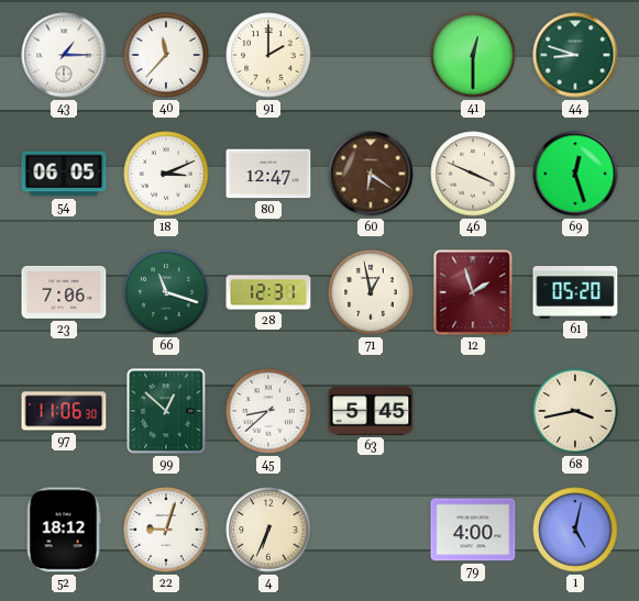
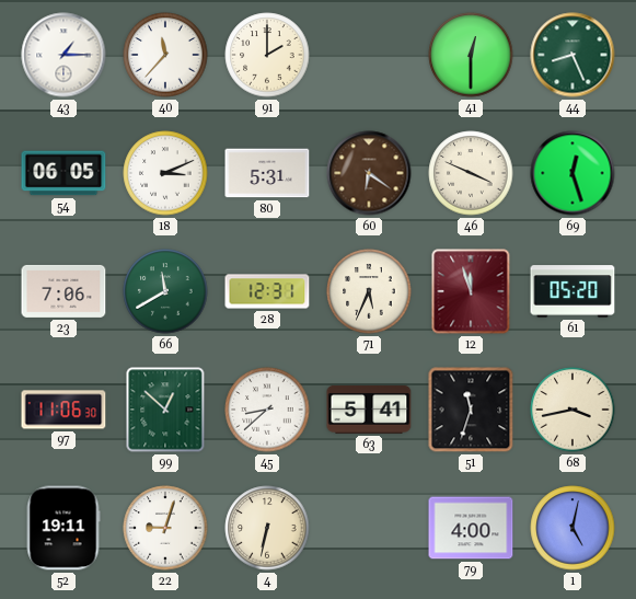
44: 8:48 -> 8:26 (573, 55)
80: 12:47 -> 5:31 (267, 173)
66: 11:18 -> 11:40 (165, 291)
71: 12:58 -> 5:34 (369, 291)
12: 1:57 -> 11:57 (471, 291)
63: 5:45 -> 5:41 (369, 410)
51: none -> 11:33 (471, 410)
52: 18:12 -> 19:11 (63, 528)
4: 6:34 -> 6:32 (267, 528)
